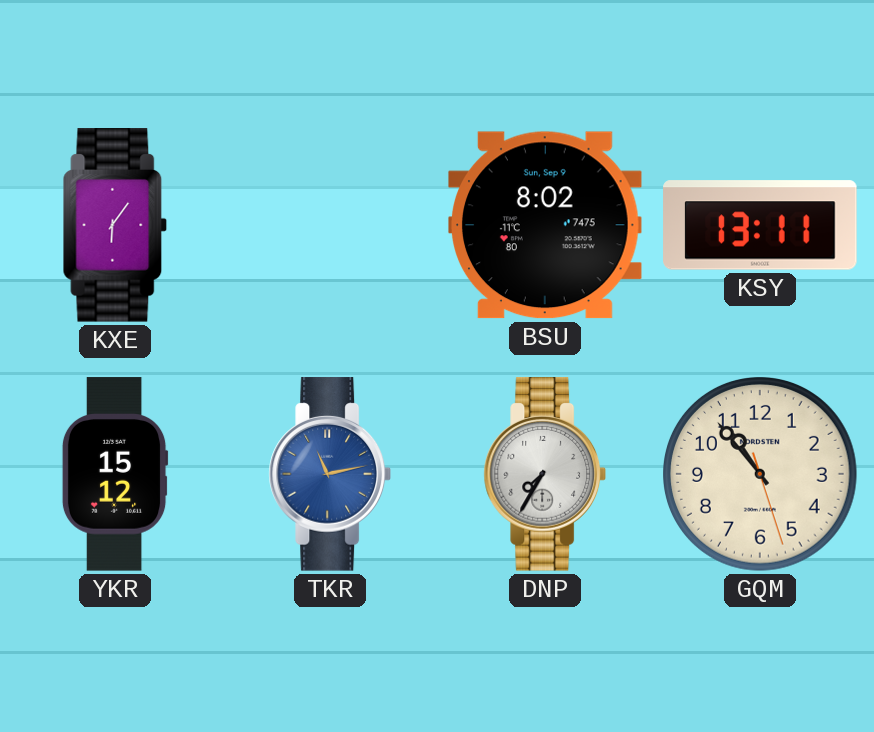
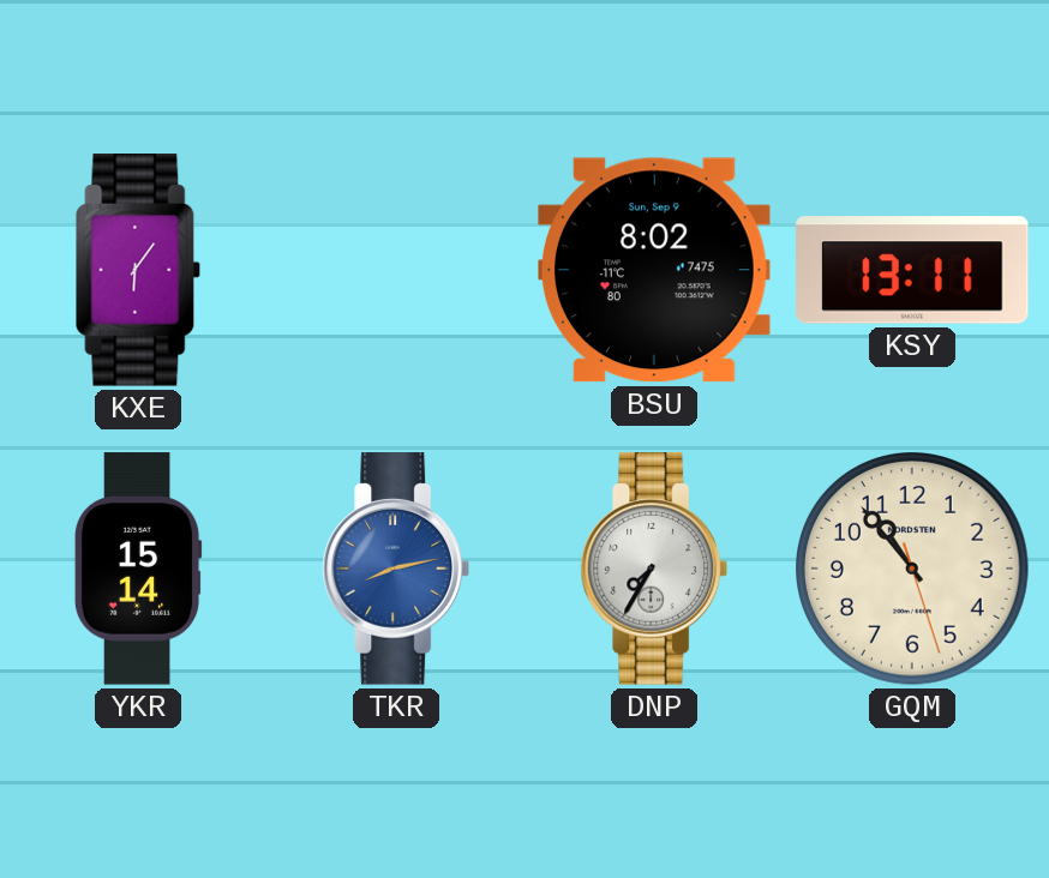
YKR: 15:12 -> 15:14 (138, 569)
TKR: 11:13 -> 8:13 (395, 569)
